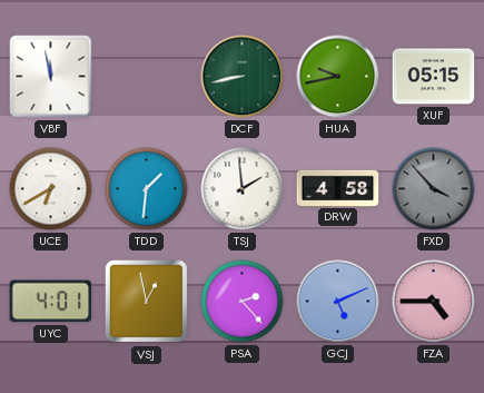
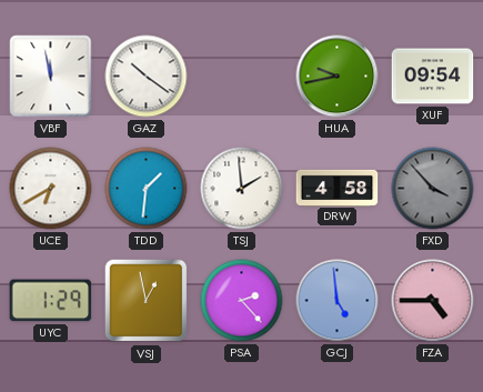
GAZ: none -> 10:21 (147, 77)
DCF: 8:43 -> none (243, 77)
XUF: 05:15 -> 09:54 (433, 77)
UYC: 4:01 -> 1:29 (51, 301)
GCJ: 5:11 -> 4:59 (338, 301)
